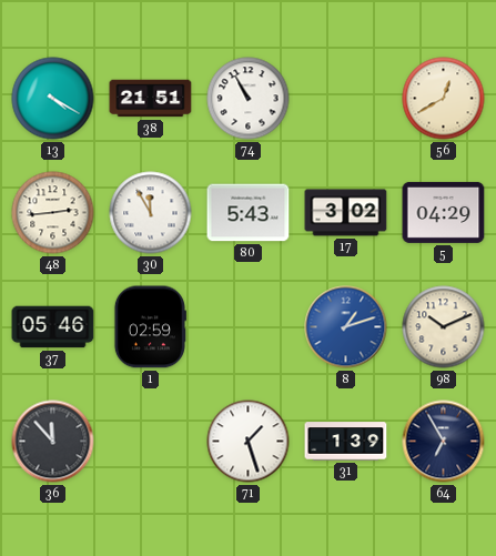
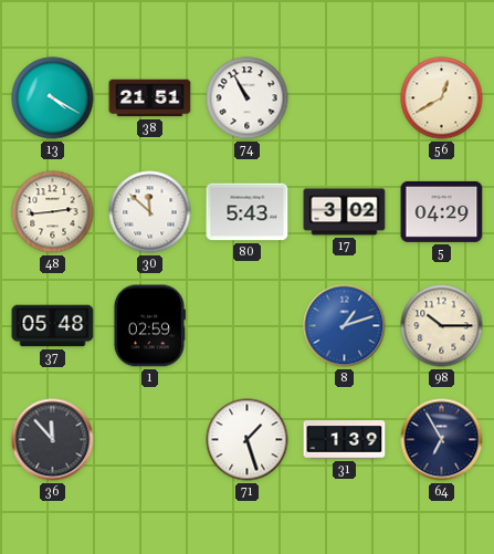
30: 11:55 -> 11:52 (150, 212)
37: 05:46 -> 05:48 (53, 326)
98: 10:11 -> 10:15 (442, 326)
